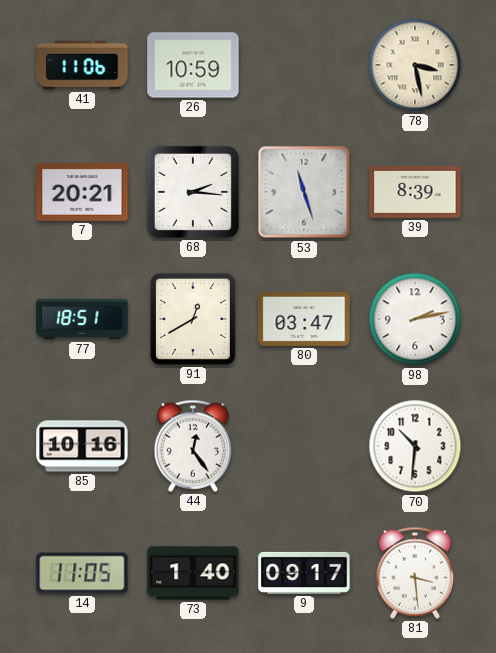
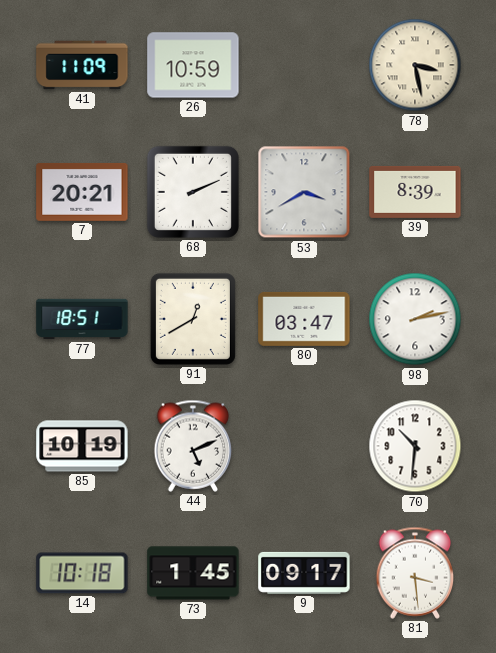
41: 11:06 -> 11:09 (82, 65)
68: 2:16 -> 2:11 (193, 192)
53: 11:27 -> 3:40 (304, 192)
85: 10:16 -> 10:19 (82, 446)
44: 12:24 -> 5:11 (193, 446)
14: 11:05 -> 10:18 (82, 573)
73: 1:40 -> 1:45 (193, 573)
